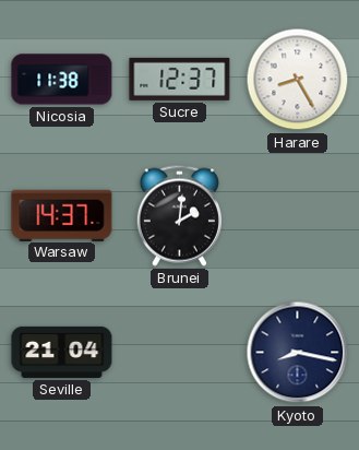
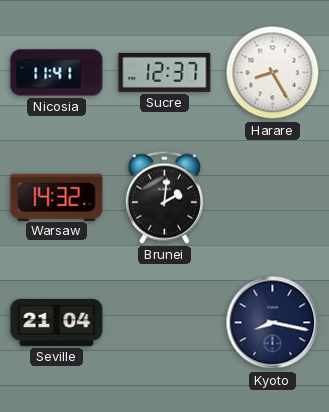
Nicosia: 11:38 -> 11:41 (57, 73)
Warsaw: 14:37 -> 14:32 (57, 197)
